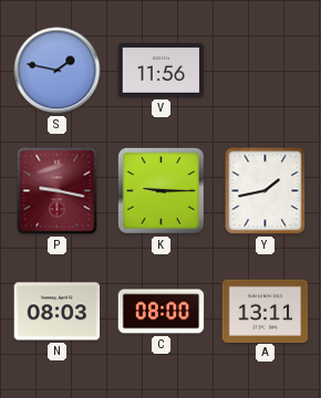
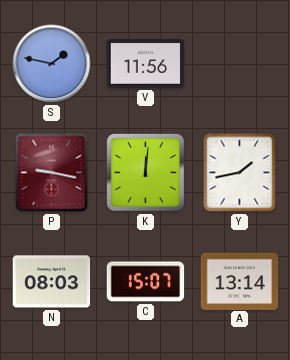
K: 9:15 -> 12:01 (146, 173)
C: 08:00 -> 15:07 (146, 282)
A: 13:11 -> 13:14 (240, 281)
